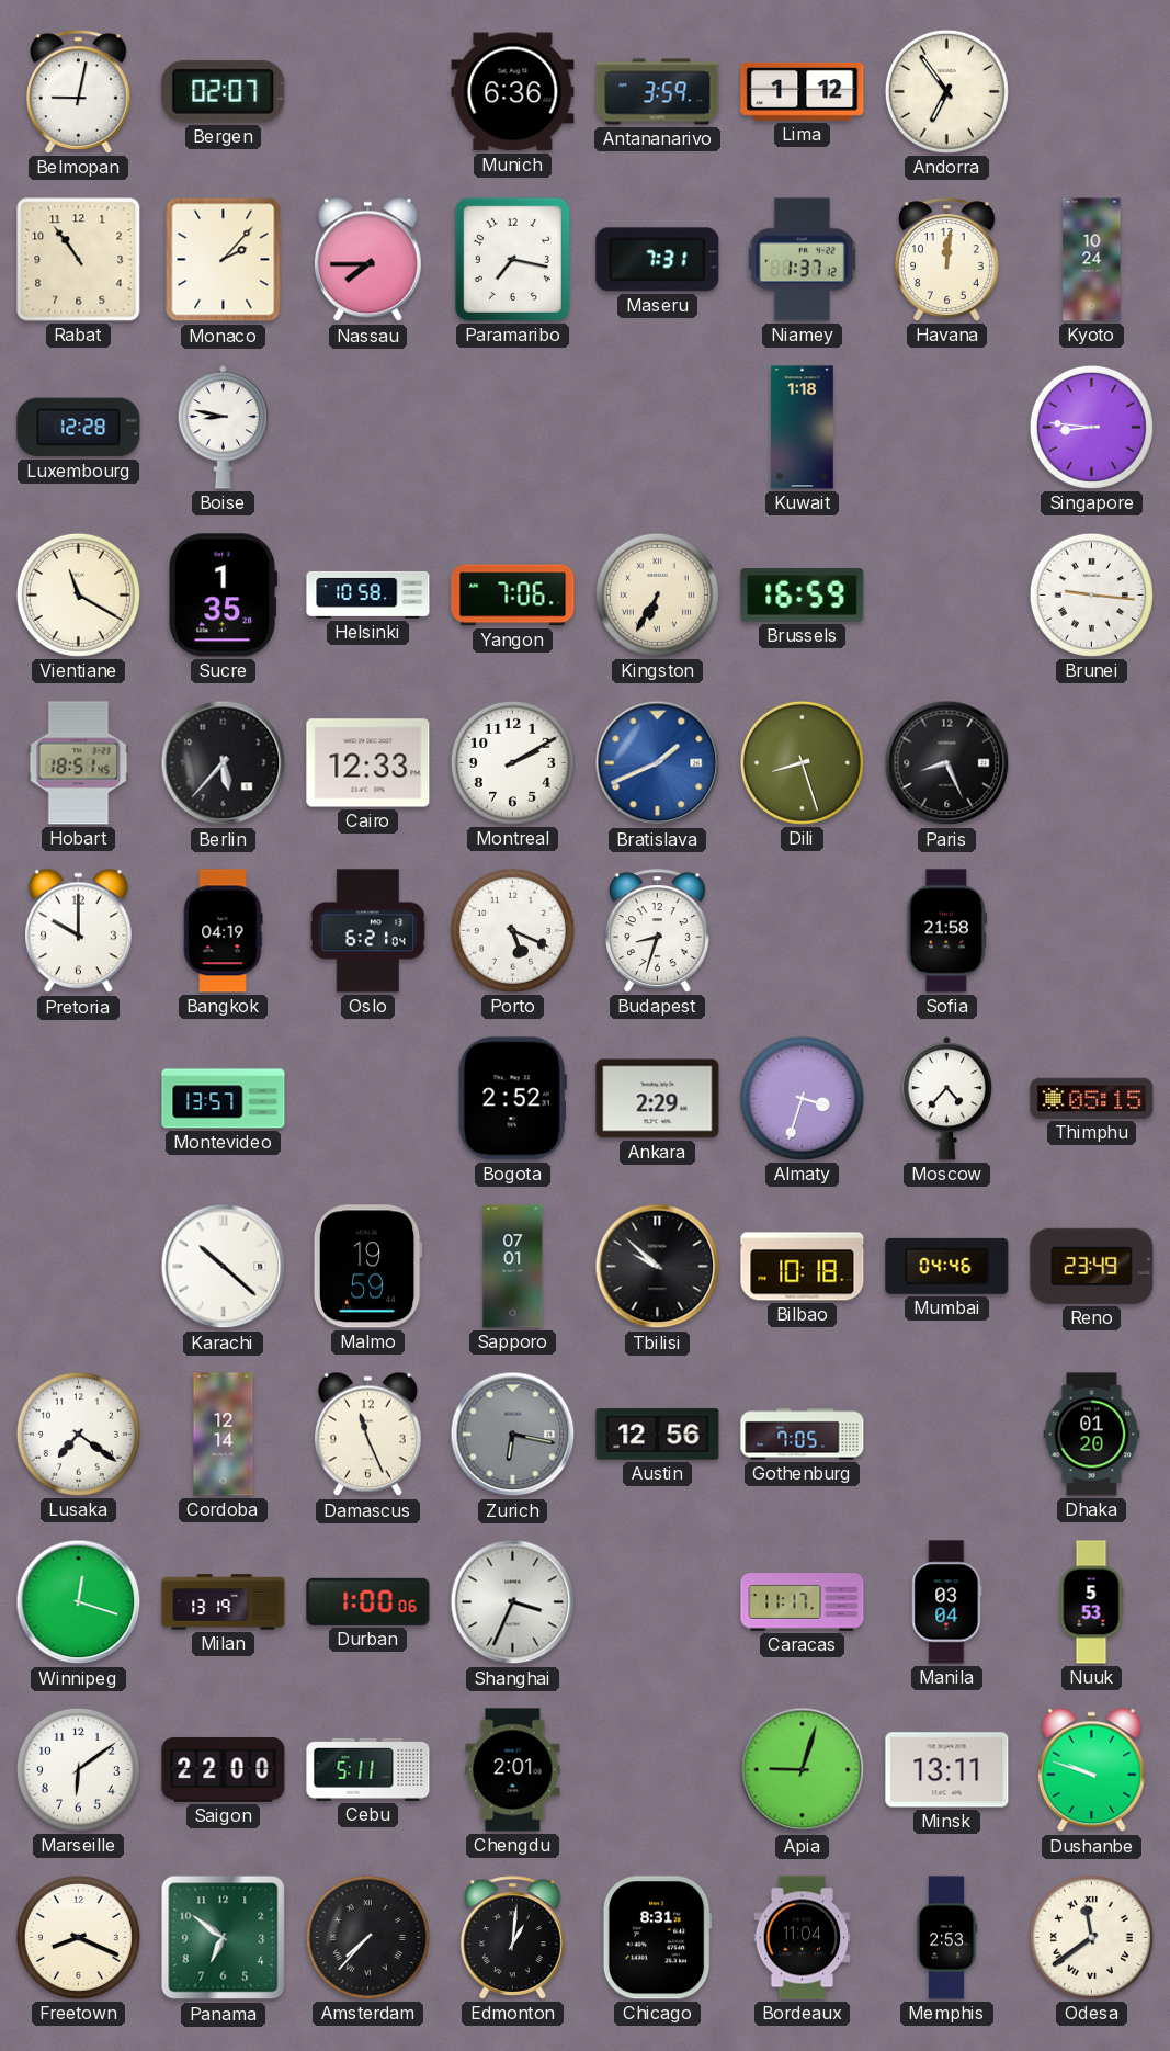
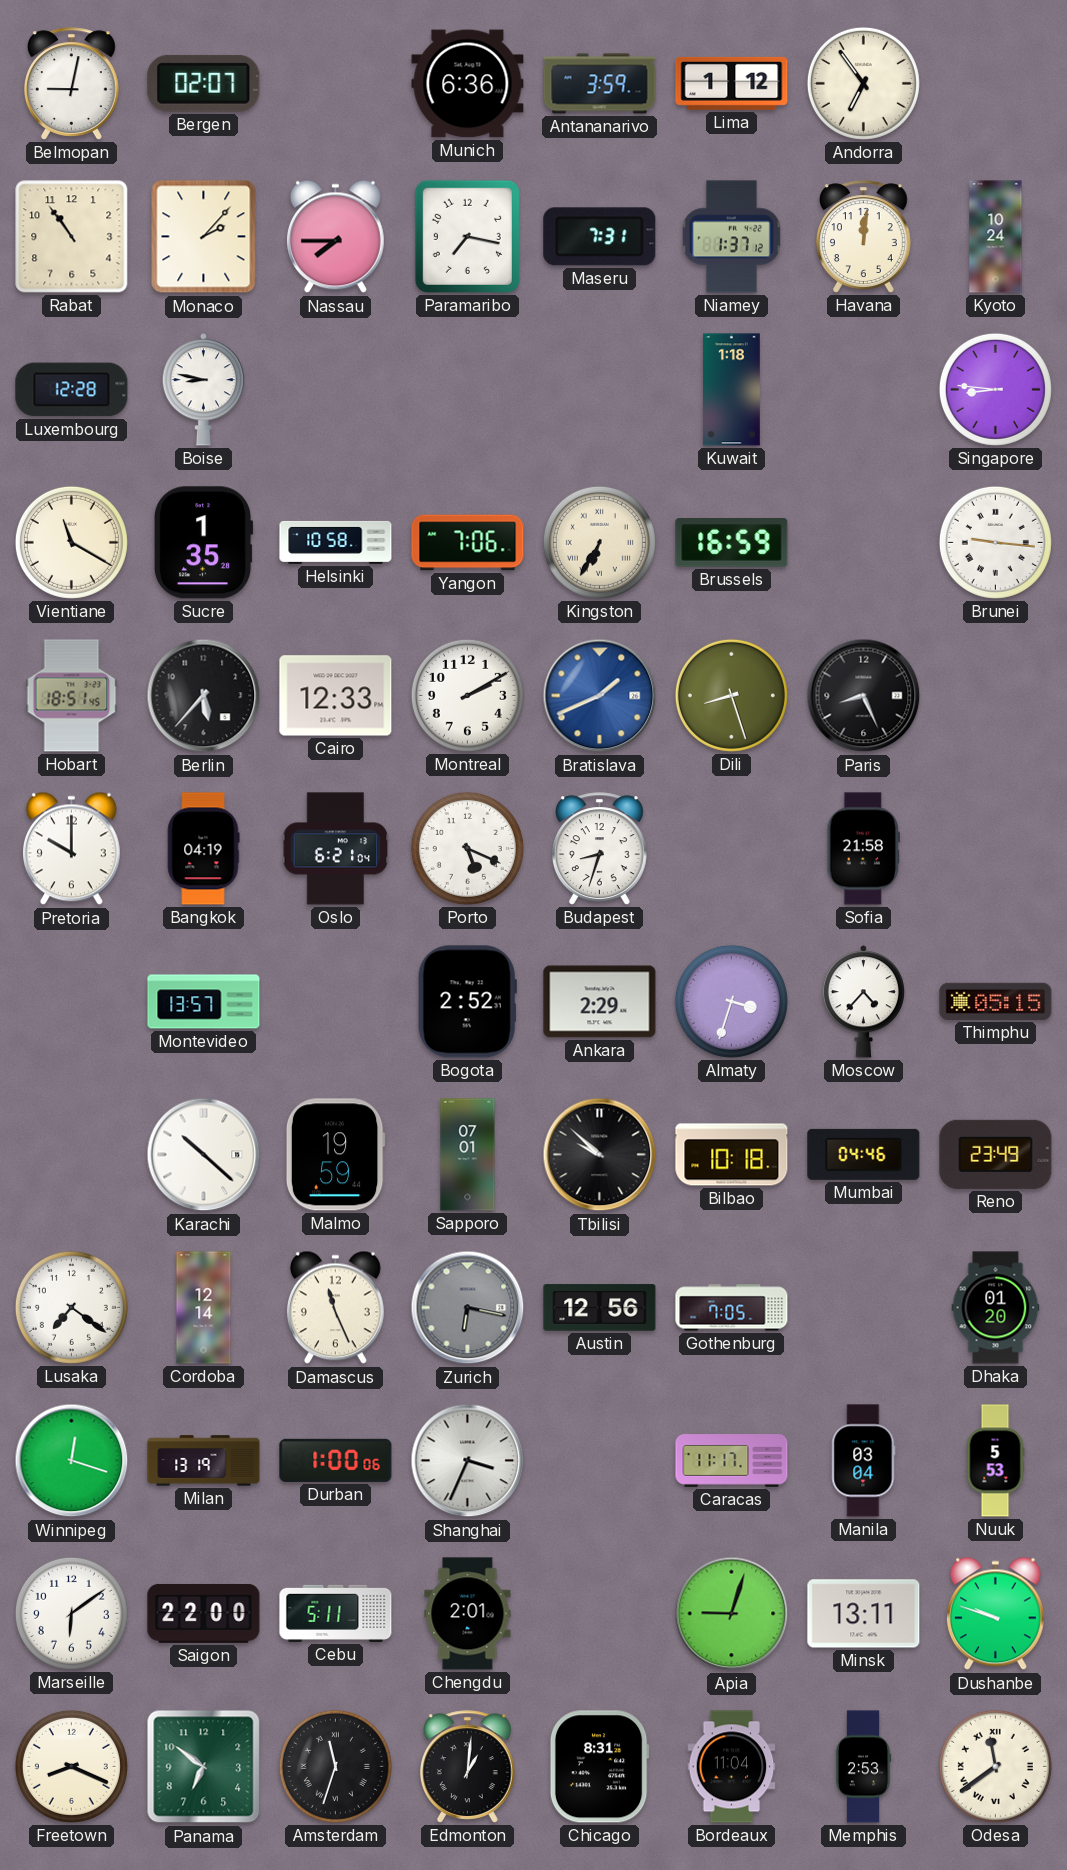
Amsterdam: 7:37 -> 11:33 (335, 1766)
